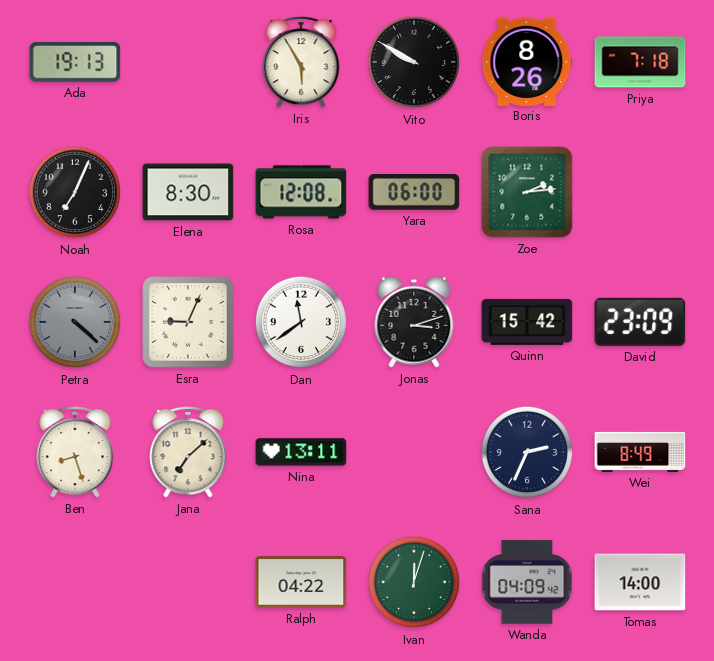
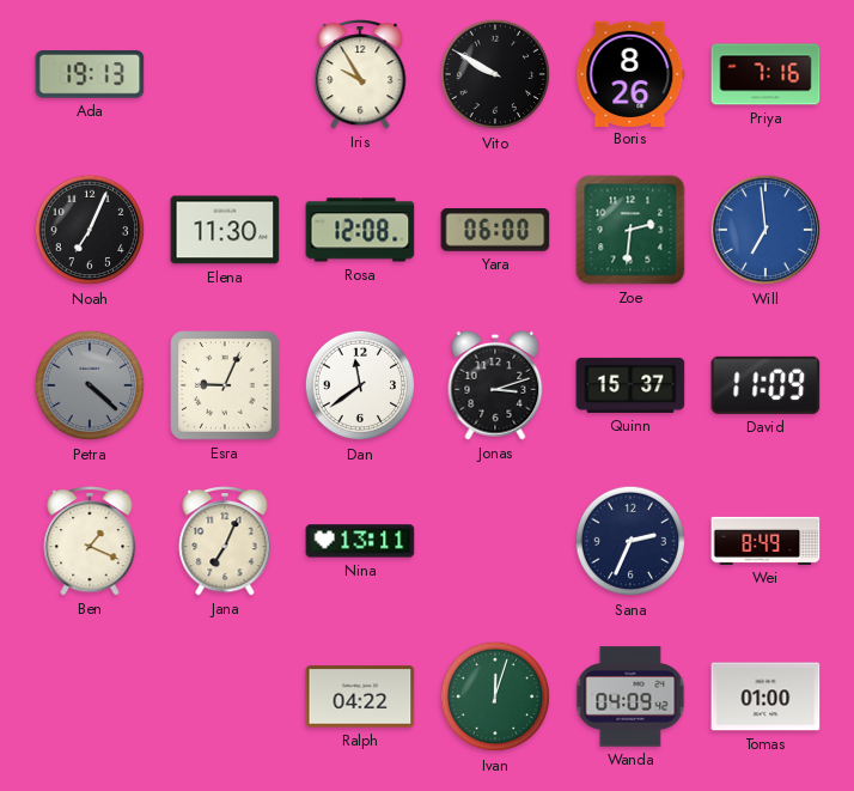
Iris: 5:55 -> 9:55 (360, 74)
Priya: 7:18 -> 7:16 (765, 74)
Elena: 8:30 -> 11:30 (225, 230)
Zoe: 2:14 -> 2:31 (630, 230)
Will: none -> 6:59 (765, 230)
Quinn: 15:42 -> 15:37 (630, 385)
David: 23:09 -> 11:09 (765, 385)
Ben: 8:27 -> 1:19 (90, 541)
Jana: 7:08 -> 7:04 (225, 541)
Tomas: 14:00 -> 01:00 (765, 696)
